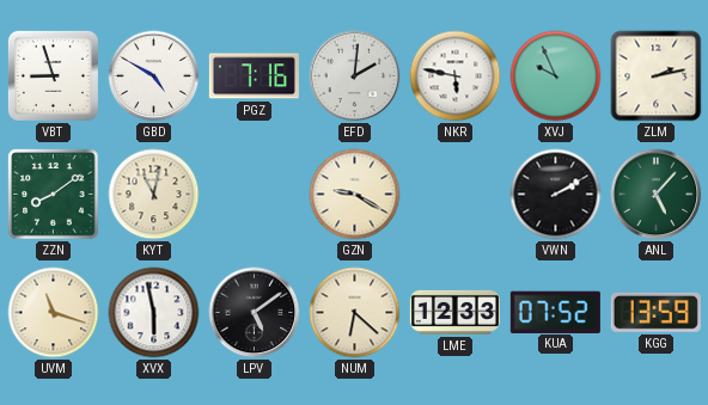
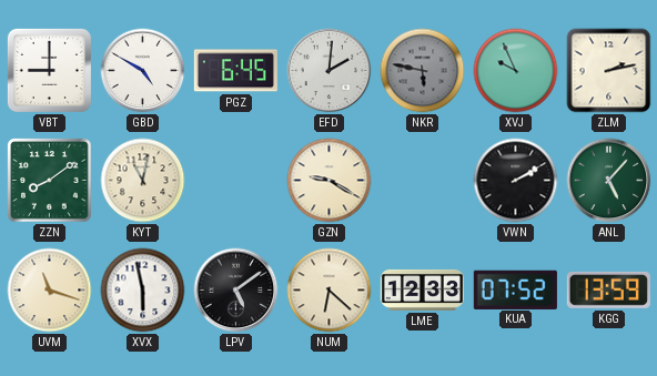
VBT: 8:57 -> 9:00 (49, 70)
PGZ: 7:16 -> 6:45 (235, 71)
NKR dial: white -> grey (423, 71)
